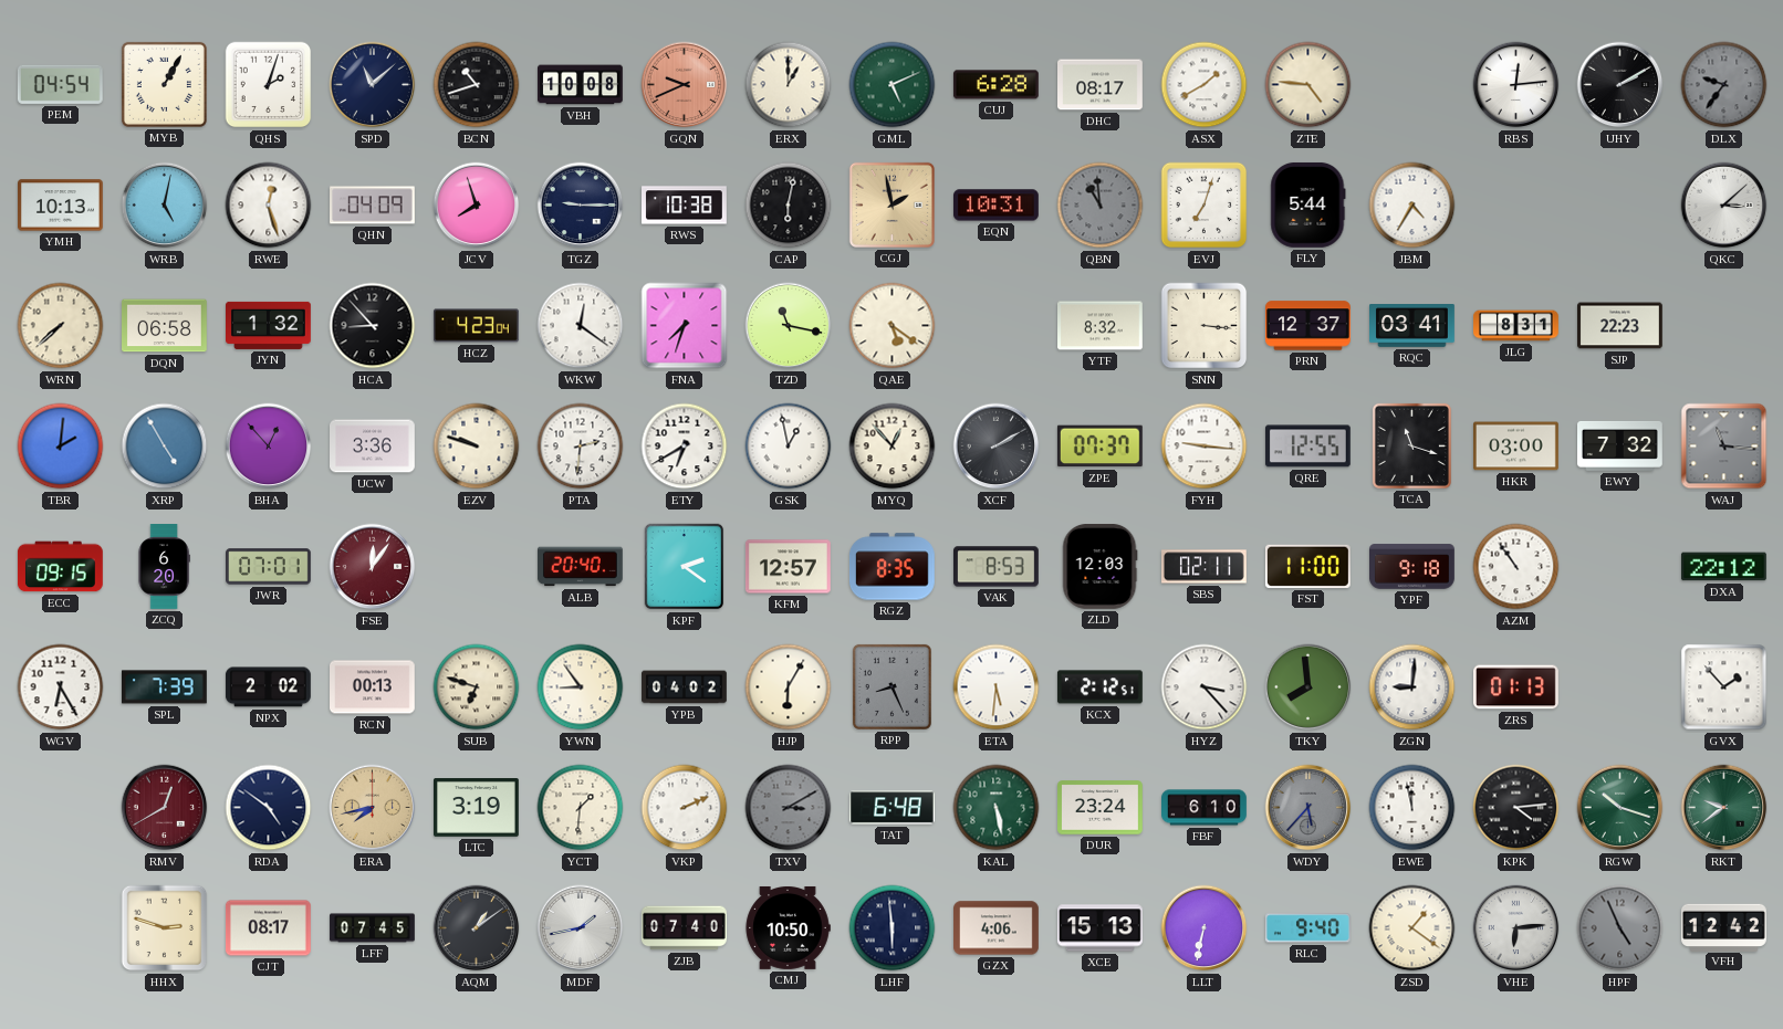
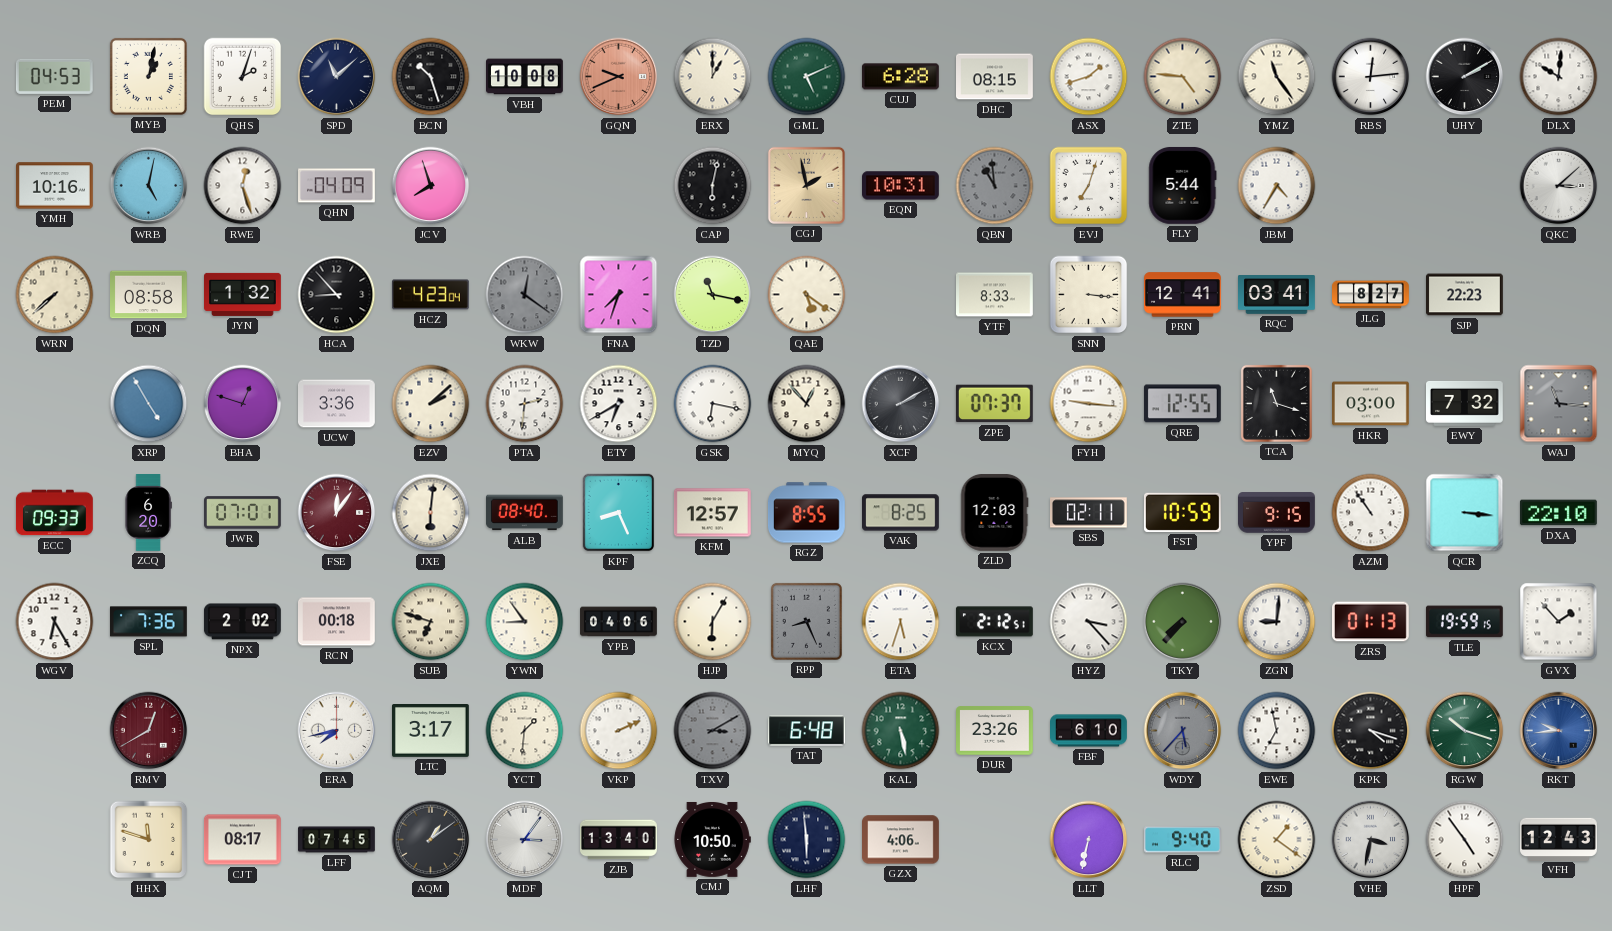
PEM: 04:54 -> 04:53 (54, 76)
MYB: 1:05 -> 1:02 (148, 76)
BCN: 10:42 -> 10:27 (431, 77)
DHC: 08:17 -> 08:15 (995, 77)
ASX: 1:40 -> 1:42 (1089, 77)
YMZ: none -> 11:24 (1277, 77)
DLX: 9:36 -> 10:01 (1559, 77)
DLX dial: grey -> white (1559, 77)
YMH: 10:13 -> 10:16 (55, 186)
TGZ: 9:15 -> none (581, 206)
RWS: 10:38 -> none (685, 206)
DQN: 06:58 -> 08:58 (149, 295)
WKW dial: white -> grey (525, 295)
YTF: 8:32 -> 8:33 (995, 295)
PRN: 12:37 -> 12:41 (1183, 295)
JLG: 8:31 -> 8:27 (1371, 295)
TBR: 2:01 -> none (61, 447)
BHA: 12:53 -> 12:48 (243, 404)
EZV: 9:48 -> 2:08 (431, 404)
GSK: 12:58 -> 6:17 (713, 404)
ECC: 09:15 -> 09:33 (54, 513)
JXE: none -> 6:01 (431, 513)
ALB: 20:40 -> 08:40 (525, 513)
KPF: 2:21 -> 8:26 (619, 513)
RGZ: 8:35 -> 8:55 (806, 513)
VAK: 8:53 -> 8:25 (901, 513)
FST: 11:00 -> 10:59 (1182, 512)
YPF: 9:18 -> 9:15 (1277, 513)
QCR: none -> 3:16 (1465, 513)
DXA: 22:12 -> 22:10 (1558, 513)
SPL: 7:39 -> 7:36 (148, 622)
RCN: 00:13 -> 00:18 (337, 622)
YPB: 04:02 -> 04:06 (619, 622)
ETA: 5:31 -> 5:33 (901, 622)
TKY: 7:59 -> 7:37 (1183, 622)
TLE: none -> 19:59 (1464, 622)
RDA: 4:51 -> none (269, 808)
ERA dial: champagne -> white (337, 731)
LTC: 3:19 -> 3:17 (431, 731)
DUR: 23:24 -> 23:26 (995, 731)
EWE: 11:58 -> 6:58 (1277, 731)
KPK: 4:14 -> 4:18 (1371, 731)
RKT: 9:39 -> 9:44 (1559, 731)
RKT dial: green -> blue (1559, 731)
HHX: 2:48 -> 11:48 (149, 840)
MDF: 1:43 -> 3:06 (525, 840)
ZJB: 07:40 -> 13:40 (619, 840)
XCE: 15:13 -> none (1099, 928)
VHE: 6:14 -> 3:32 (1371, 840)
HPF: 4:56 -> 4:54 (1465, 840)
HPF dial: grey -> white (1465, 840)
VFH: 12:42 -> 12:43 (1559, 839)
